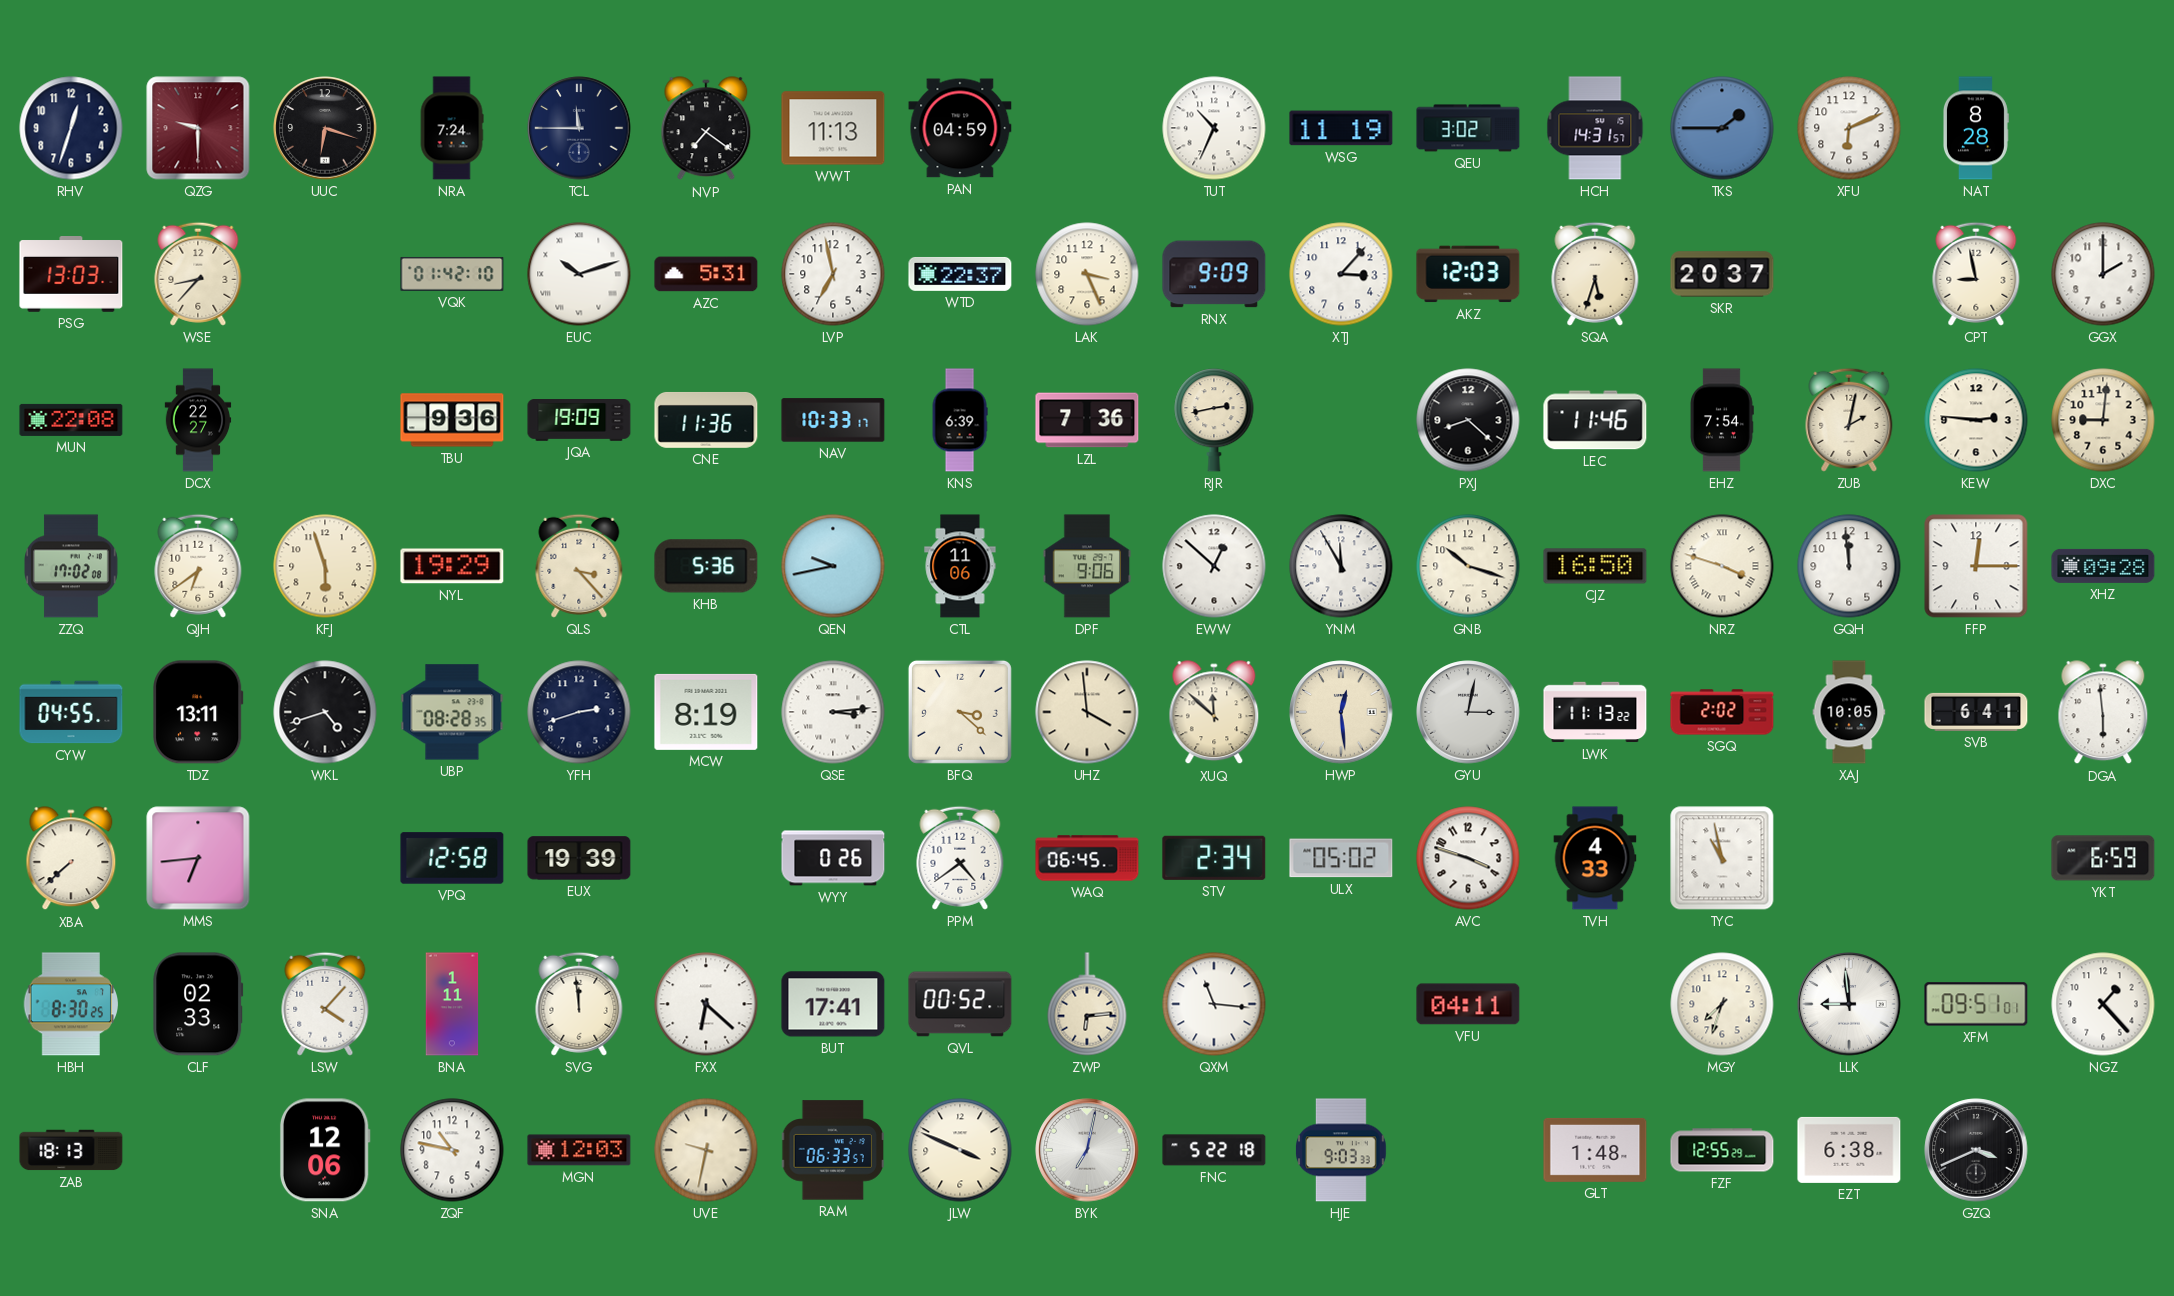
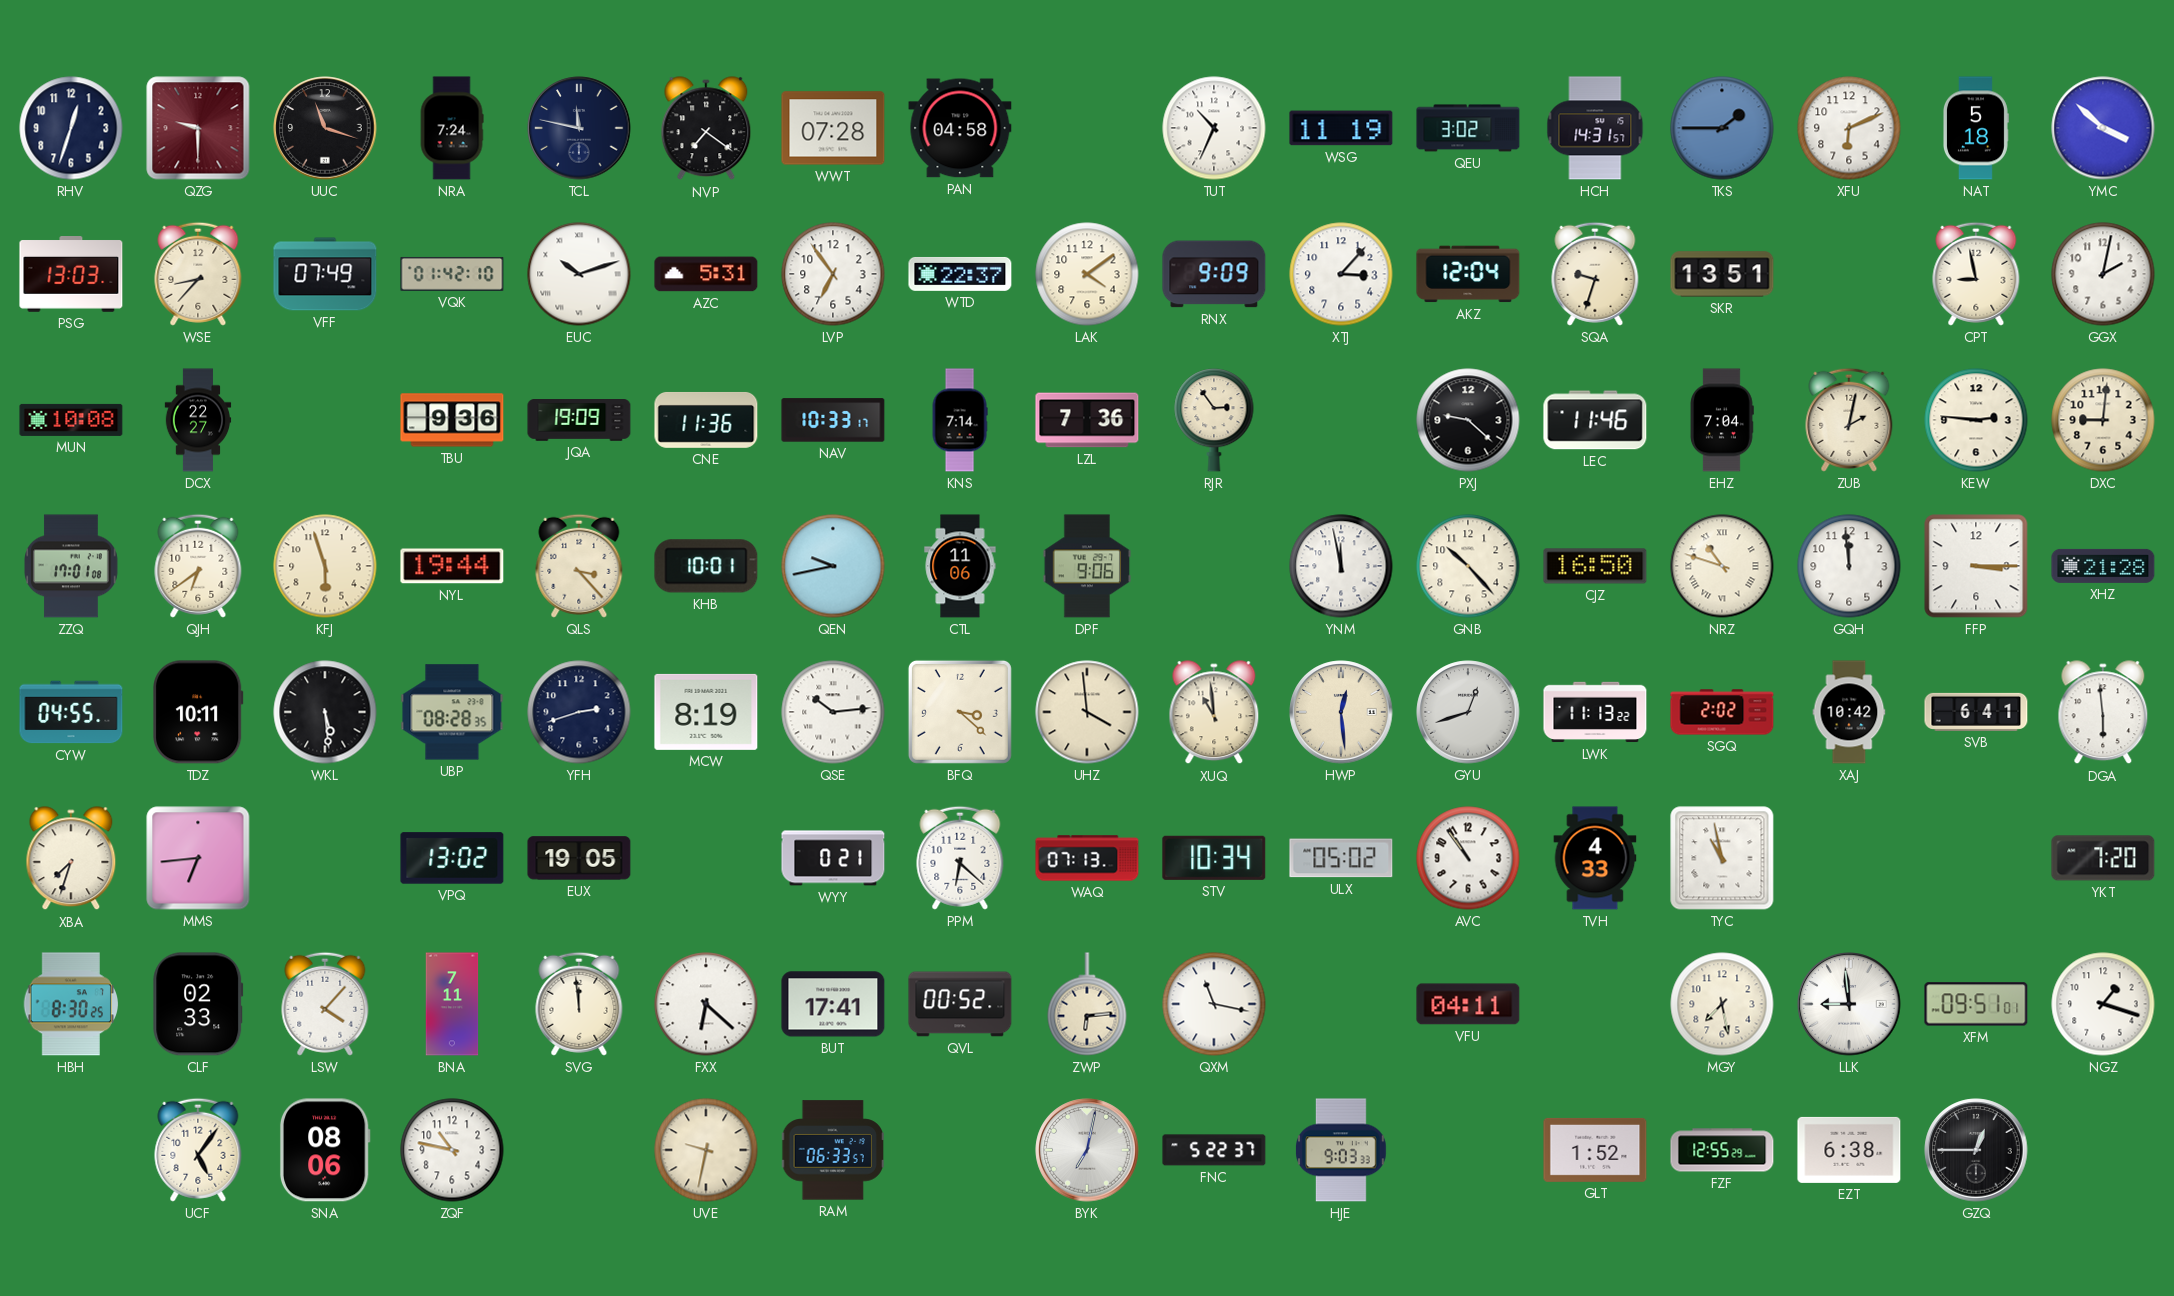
UUC: 6:18 -> 11:18 (325, 128)
TCL: 11:45 -> 11:47 (579, 128)
WWT: 11:13 -> 07:28 (833, 128)
PAN: 04:59 -> 04:58 (960, 128)
NAT: 8:28 -> 5:18 (1976, 128)
YMC: none -> 3:52 (2103, 128)
VFF: none -> 07:49 (325, 274)
LVP: 6:58 -> 6:54 (833, 274)
LAK: 3:26 -> 4:09 (1087, 274)
AKZ: 12:03 -> 12:04 (1468, 274)
SQA: 5:33 -> 9:33 (1595, 274)
SKR: 20:37 -> 13:51 (1722, 274)
GGX: 2:00 -> 2:02 (2103, 274)
MUN: 22:08 -> 10:08 (71, 420)
KNS: 6:39 -> 7:14 (960, 420)
RJR: 2:43 -> 2:54 (1214, 420)
PXJ: 8:22 -> 9:22 (1468, 420)
EHZ: 7:54 -> 7:04 (1722, 420)
ZZQ: 17:02 -> 17:01 (72, 566)
NYL: 19:29 -> 19:44 (452, 566)
KHB: 5:36 -> 10:01 (706, 566)
EWW: 12:52 -> none (1214, 566)
YNM: 11:55 -> 11:58 (1341, 566)
GNB: 10:18 -> 10:23 (1468, 566)
NRZ: 3:48 -> 10:48 (1722, 566)
FFP: 12:15 -> 3:15 (1976, 566)
XHZ: 09:28 -> 21:28 (2103, 566)
TDZ: 13:11 -> 10:11 (199, 712)
WKL: 4:42 -> 5:29 (325, 712)
QSE: 3:14 -> 10:14 (833, 712)
XUQ: 11:52 -> 10:59 (1214, 713)
GYU: 3:02 -> 12:42 (1468, 712)
XAJ: 10:05 -> 10:42 (1849, 712)
XBA: 7:38 -> 7:33 (71, 859)
VPQ: 12:58 -> 13:02 (452, 858)
EUX: 19:39 -> 19:05 (579, 858)
WYY: 0:26 -> 0:21 (833, 858)
PPM: 4:39 -> 6:22 (960, 858)
WAQ: 06:45 -> 07:13 (1087, 858)
STV: 2:34 -> 10:34 (1214, 858)
AVC: 3:48 -> 10:54 (1468, 858)
YKT: 6:59 -> 7:20 (2103, 858)
BNA: 1:11 -> 7:11 (452, 1004)
QXM: 11:16 -> 11:17 (1214, 1004)
MGY: 7:33 -> 7:28 (1722, 1004)
NGZ: 1:23 -> 1:18 (2103, 1004)
ZAB: 18:13 -> none (71, 1150)
UCF: none -> 5:06 (198, 1150)
SNA: 12:06 -> 08:06 (325, 1150)
MGN: 12:03 -> none (579, 1150)
JLW: 3:49 -> none (960, 1150)
FNC: 5:22:18 -> 5:22:37 (1214, 1150)
GLT: 1:48 -> 1:52 (1595, 1150)
GZQ: 3:41 -> 12:45 (1976, 1150)
